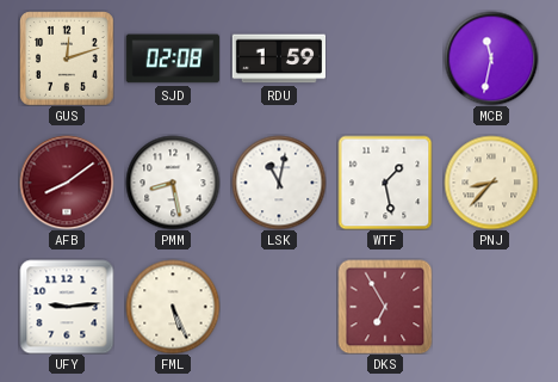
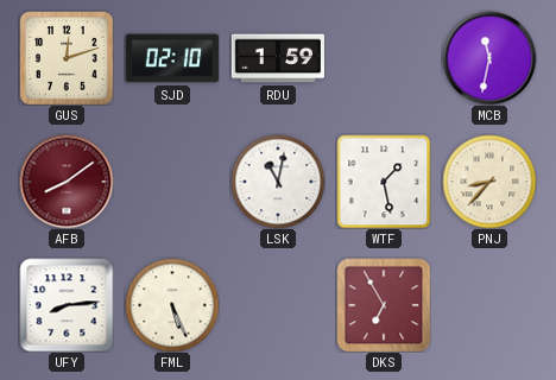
SJD: 02:08 -> 02:10 (172, 58)
PMM: 8:28 -> none (173, 183)
UFY: 9:14 -> 8:14 (67, 305)
